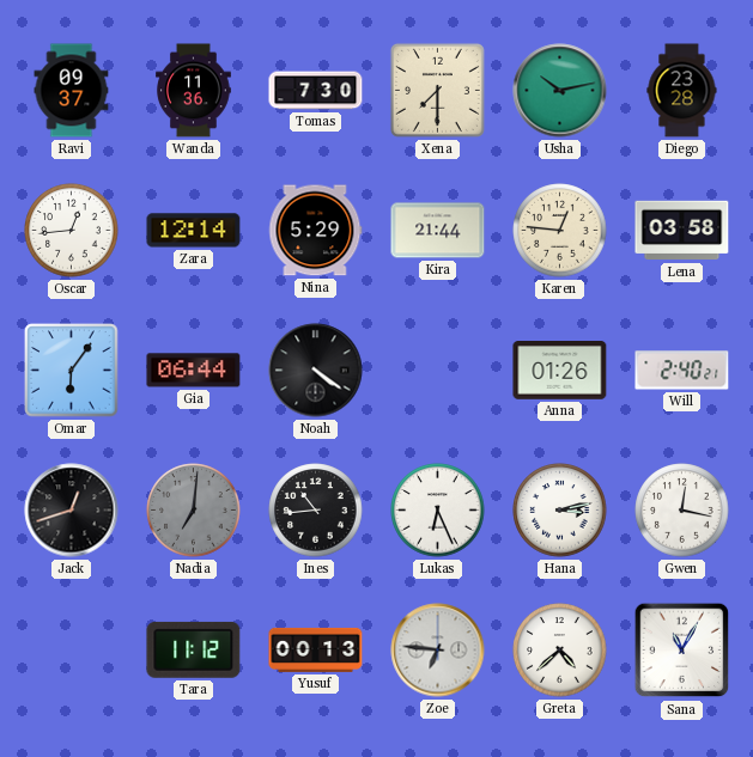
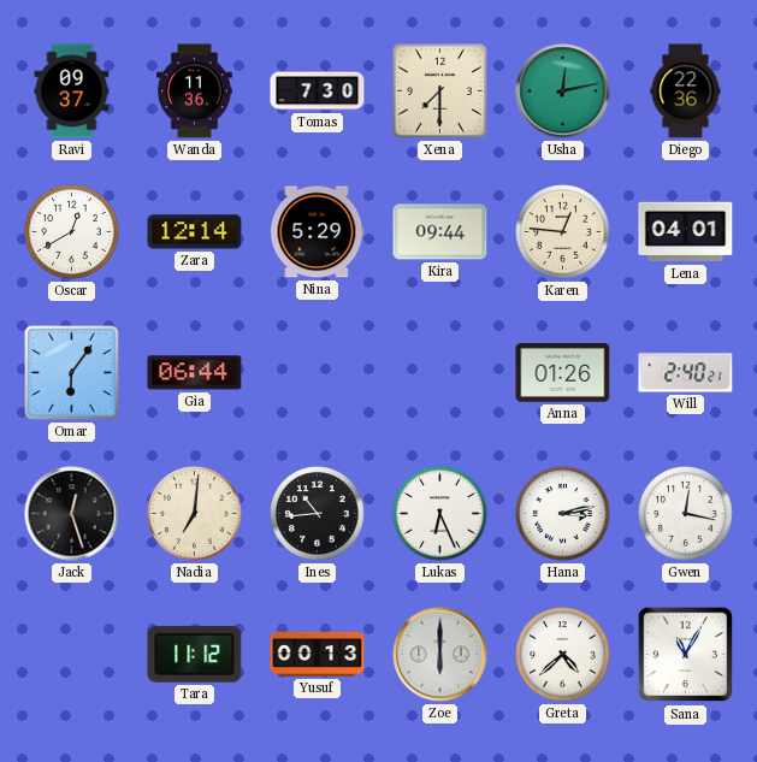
Usha: 10:13 -> 12:13 (563, 91)
Diego: 23:28 -> 22:36 (686, 91)
Oscar: 12:44 -> 12:40 (72, 232)
Kira: 21:44 -> 09:44 (440, 232)
Lena: 03:58 -> 04:01 (686, 232)
Noah: 4:21 -> none (316, 371)
Jack: 12:42 -> 12:27 (72, 514)
Nadia dial: grey -> cream (195, 514)
Zoe: 6:46 -> 6:00 (440, 655)
